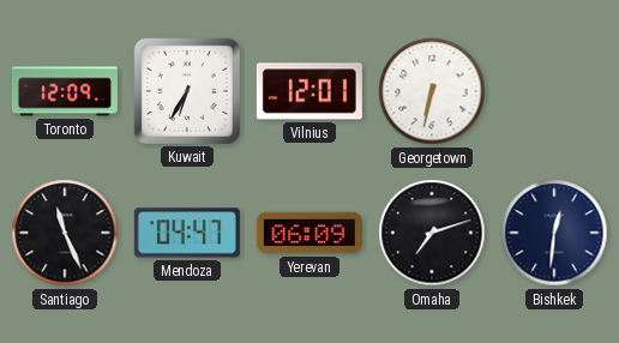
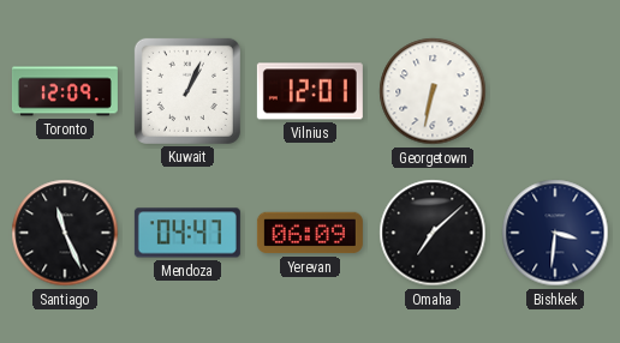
Kuwait: 6:35 -> 1:04 (187, 91)
Omaha: 7:12 -> 7:08 (433, 233)
Bishkek: 12:31 -> 3:31 (555, 233)
